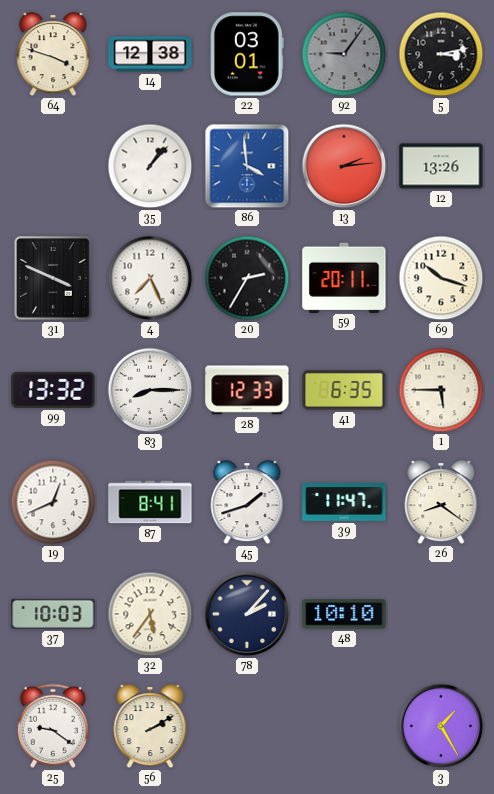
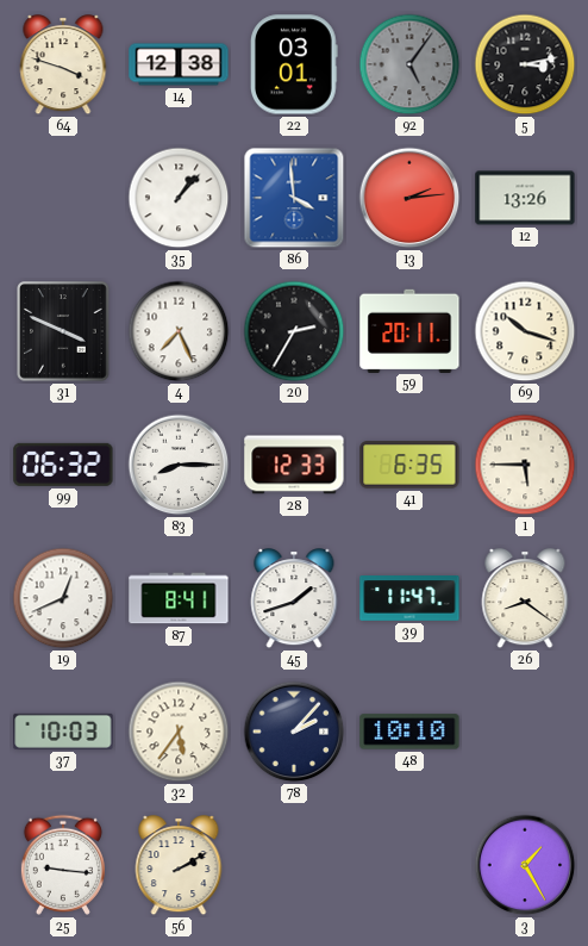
92: 9:06 -> 5:06 (409, 64)
99: 13:32 -> 06:32 (63, 465)
25: 9:21 -> 9:16 (63, 865)
